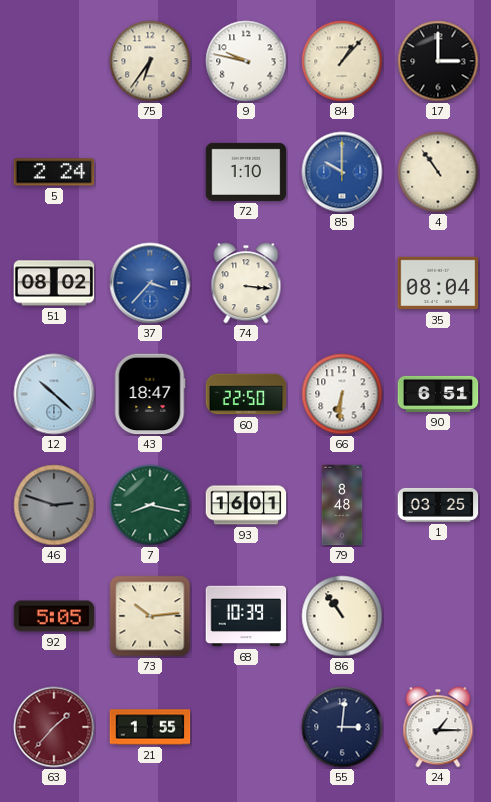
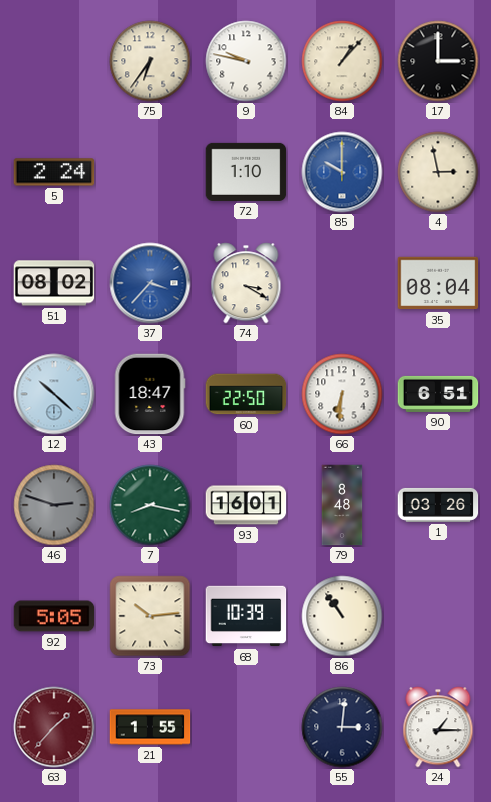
4: 10:54 -> 2:58 (438, 172)
74: 3:16 -> 3:20 (246, 283)
1: 03:25 -> 03:26 (438, 505)
